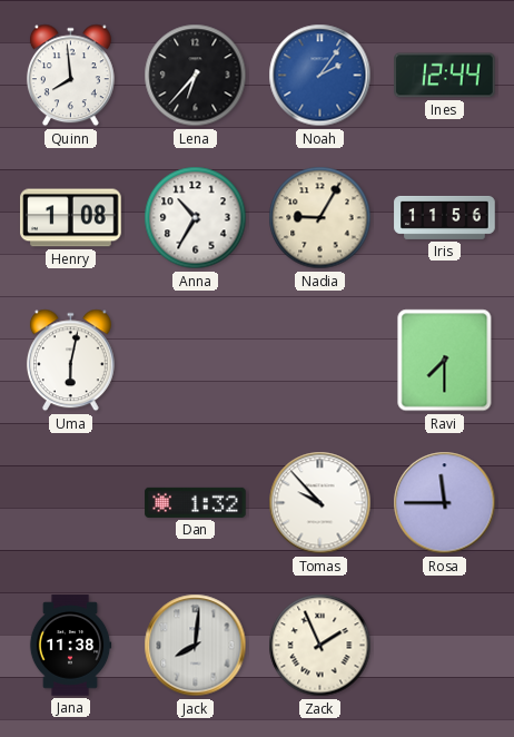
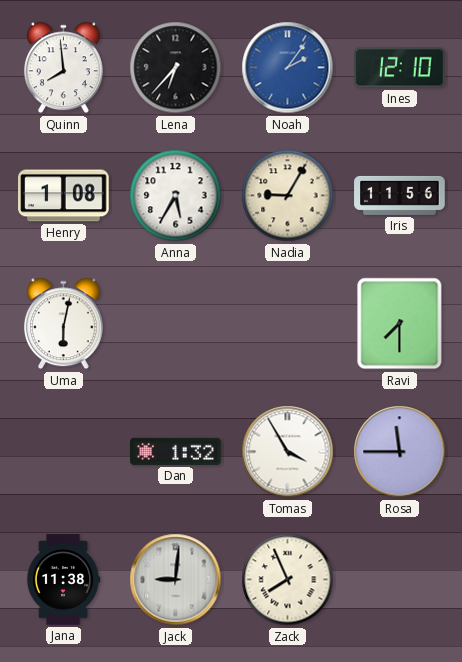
Ines: 12:44 -> 12:10 (400, 68)
Anna: 10:35 -> 5:35 (176, 196)
Tomas: 9:53 -> 3:55 (288, 452)
Jack: 8:01 -> 9:01 (176, 580)
Zack: 1:56 -> 7:56 (288, 580)
